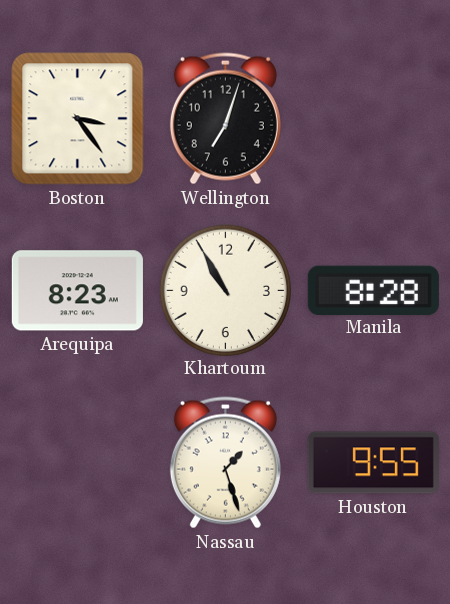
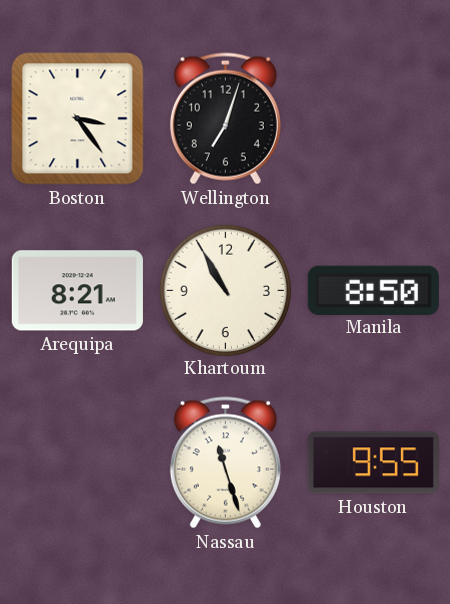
Arequipa: 8:23 -> 8:21 (77, 291)
Manila: 8:28 -> 8:50 (373, 290)
Nassau: 1:27 -> 11:27 (225, 463)
